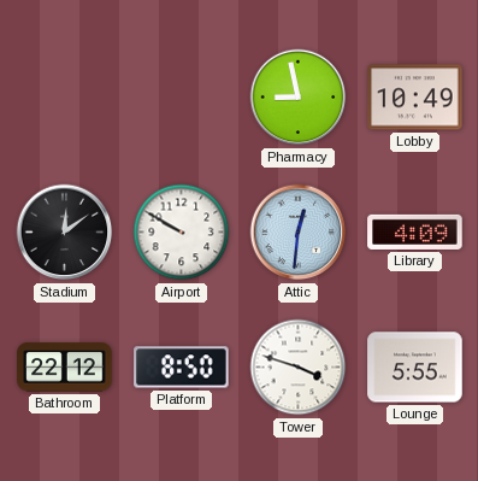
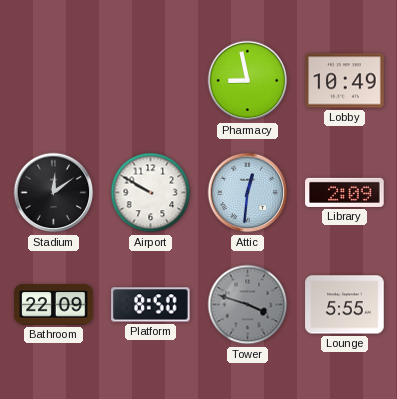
Library: 4:09 -> 2:09 (345, 192)
Bathroom: 22:12 -> 22:09 (54, 305)
Tower dial: white -> grey (248, 305)
